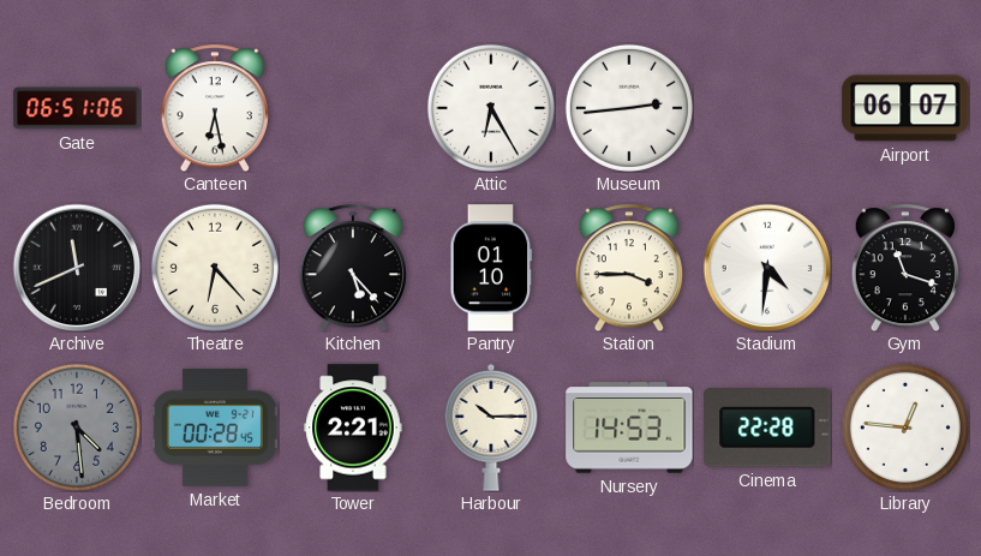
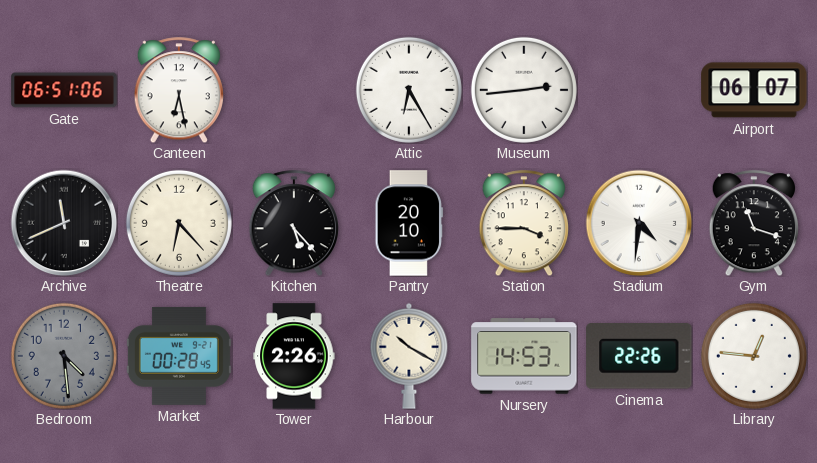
Pantry: 01:10 -> 20:10 (409, 223)
Tower: 2:21 -> 2:26 (294, 356)
Harbour: 10:15 -> 10:20 (409, 356)
Cinema: 22:28 -> 22:26 (639, 356)
